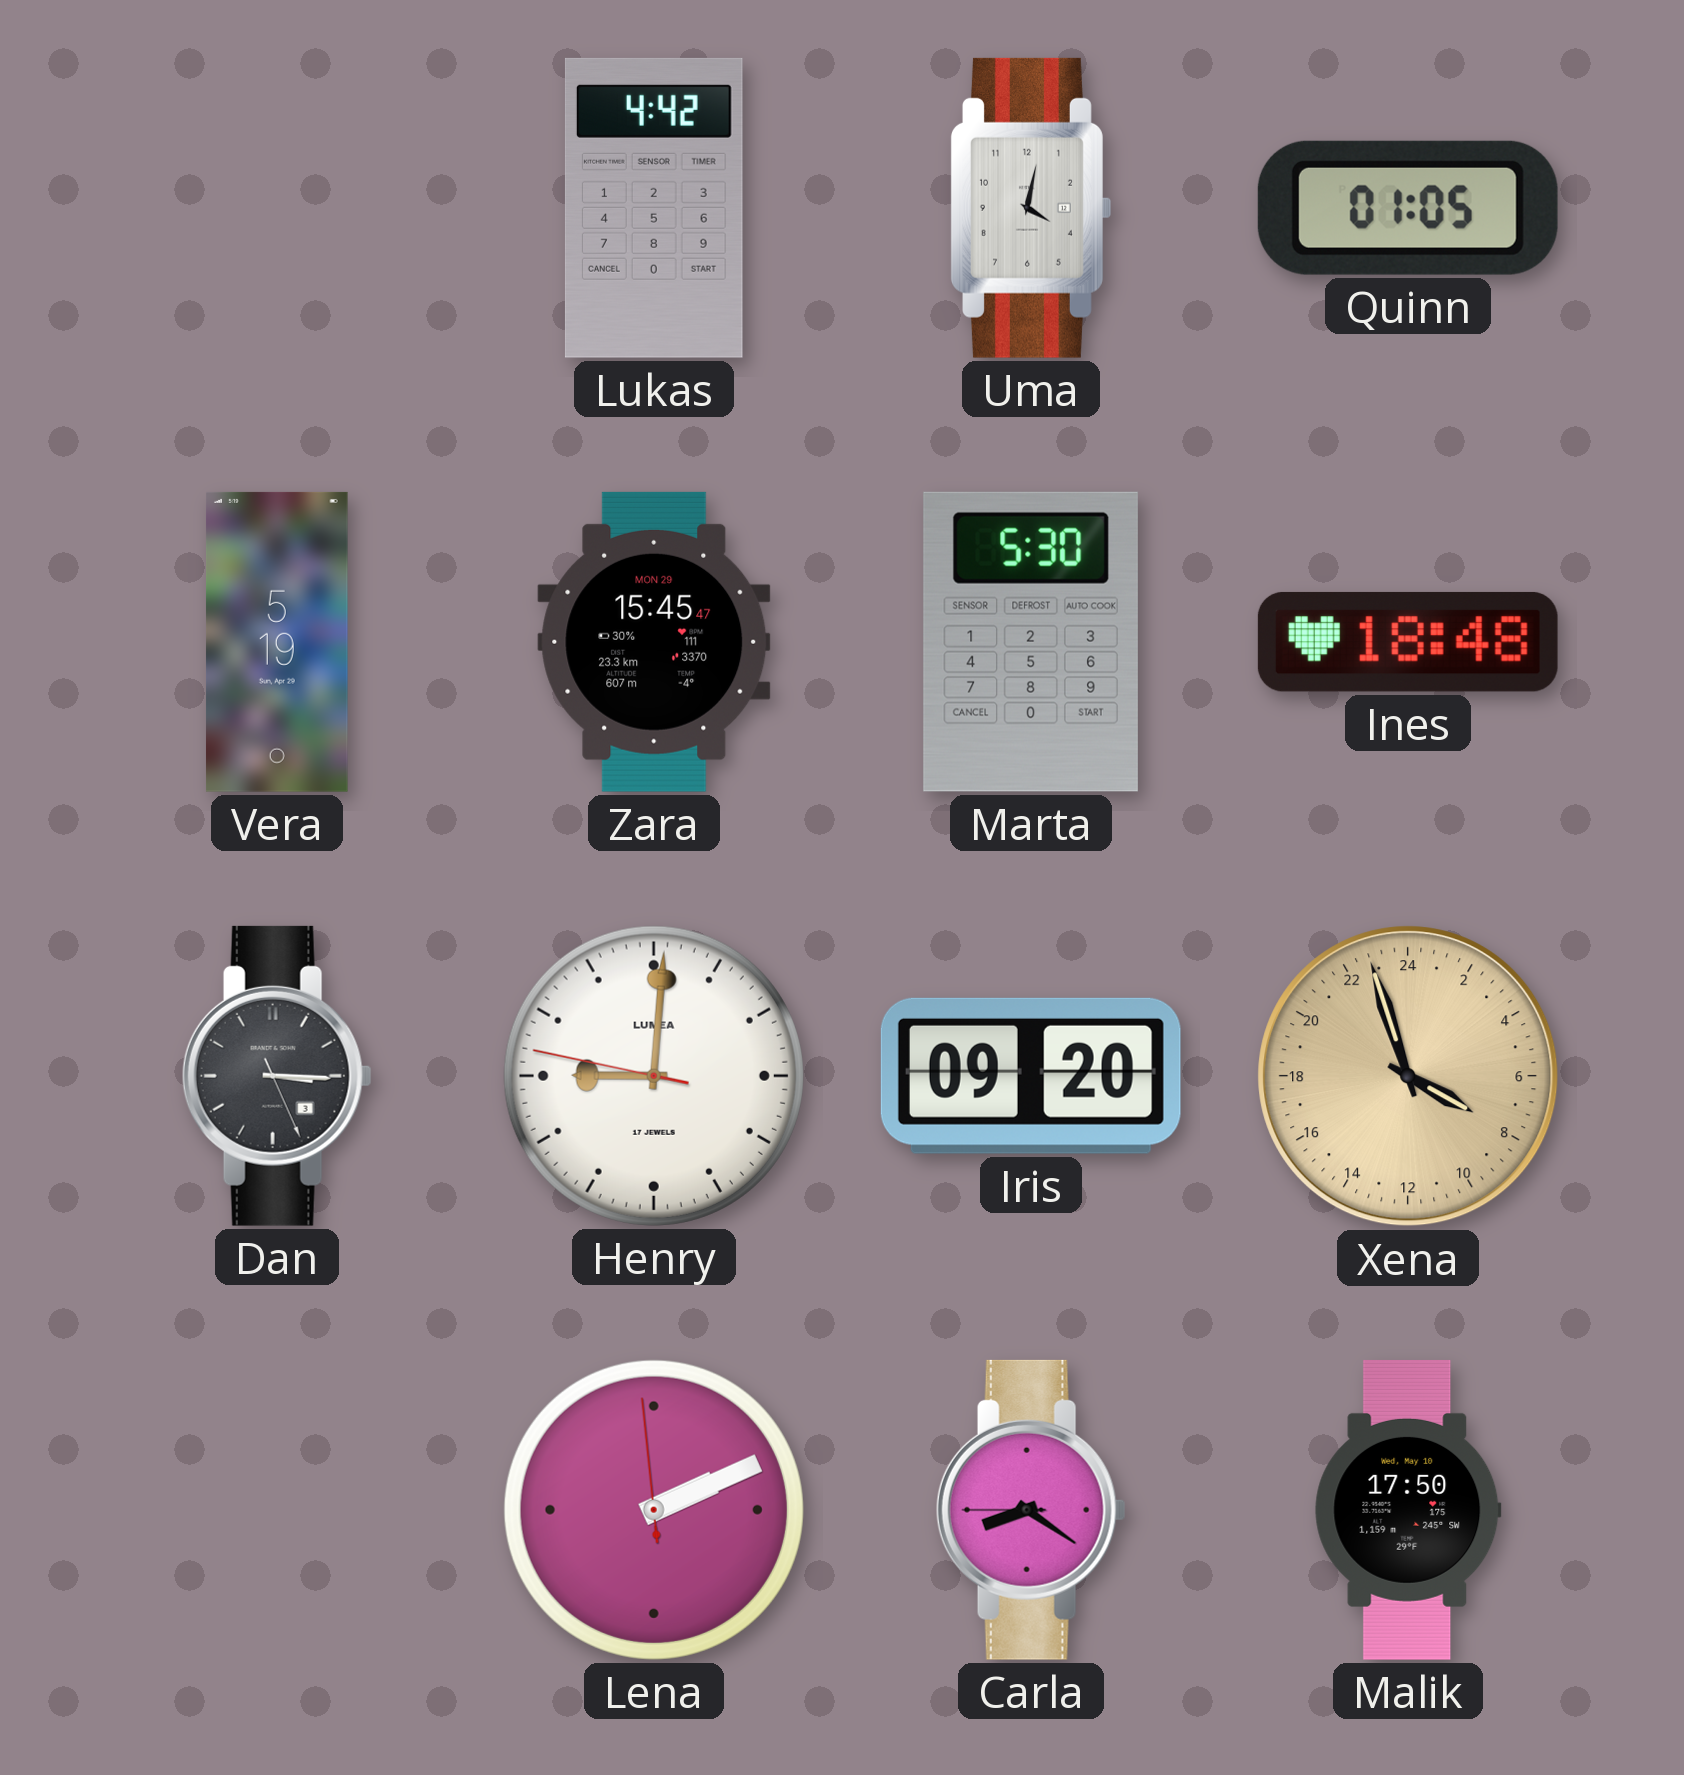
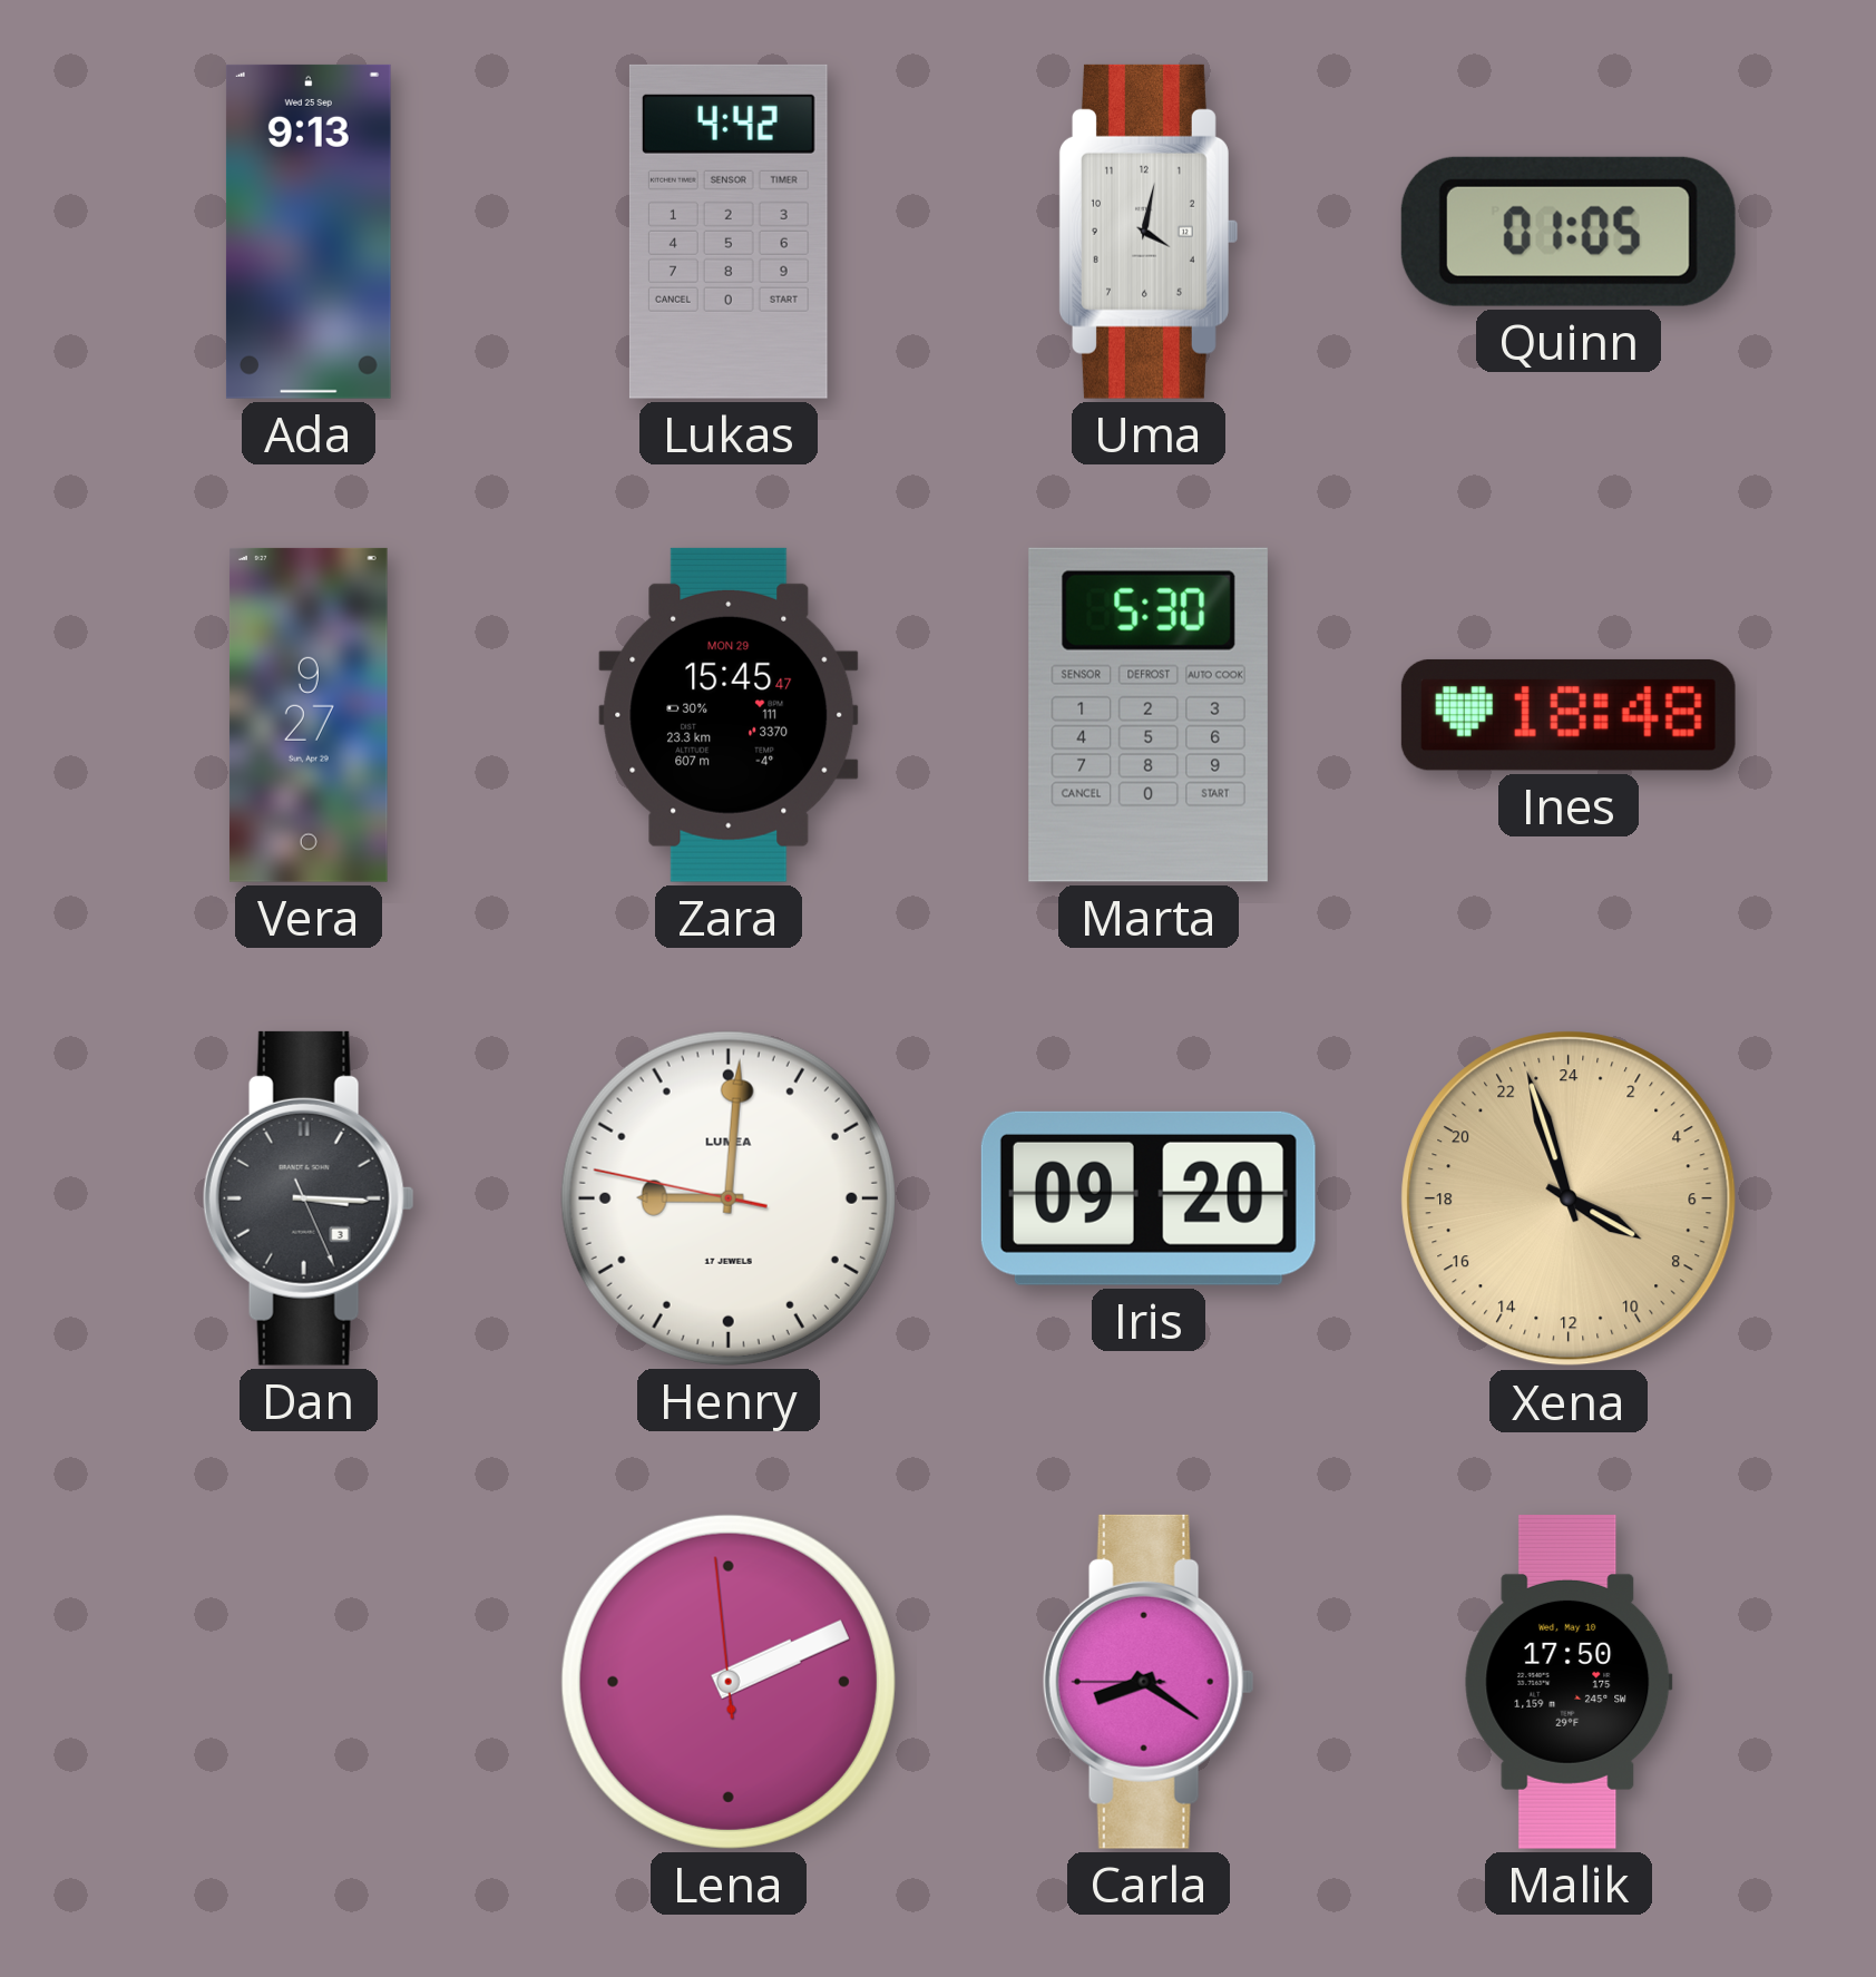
Ada: none -> 9:13 (309, 232)
Vera: 5:19 -> 9:27 (309, 715)
